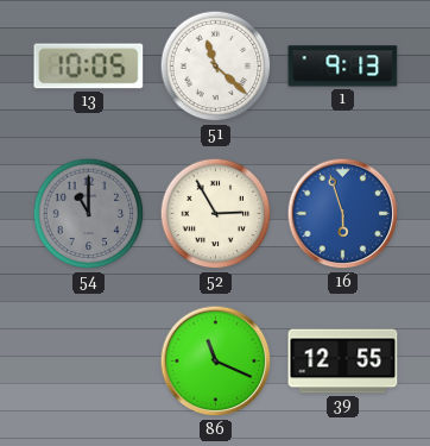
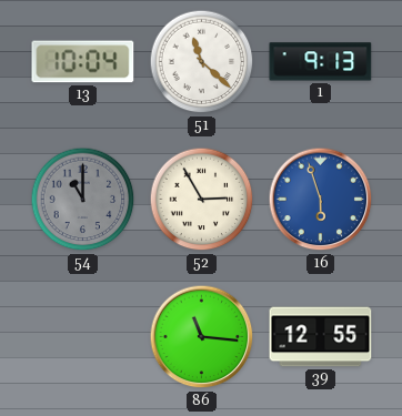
13: 10:05 -> 10:04 (83, 62)
86: 11:19 -> 11:16 (202, 337)
